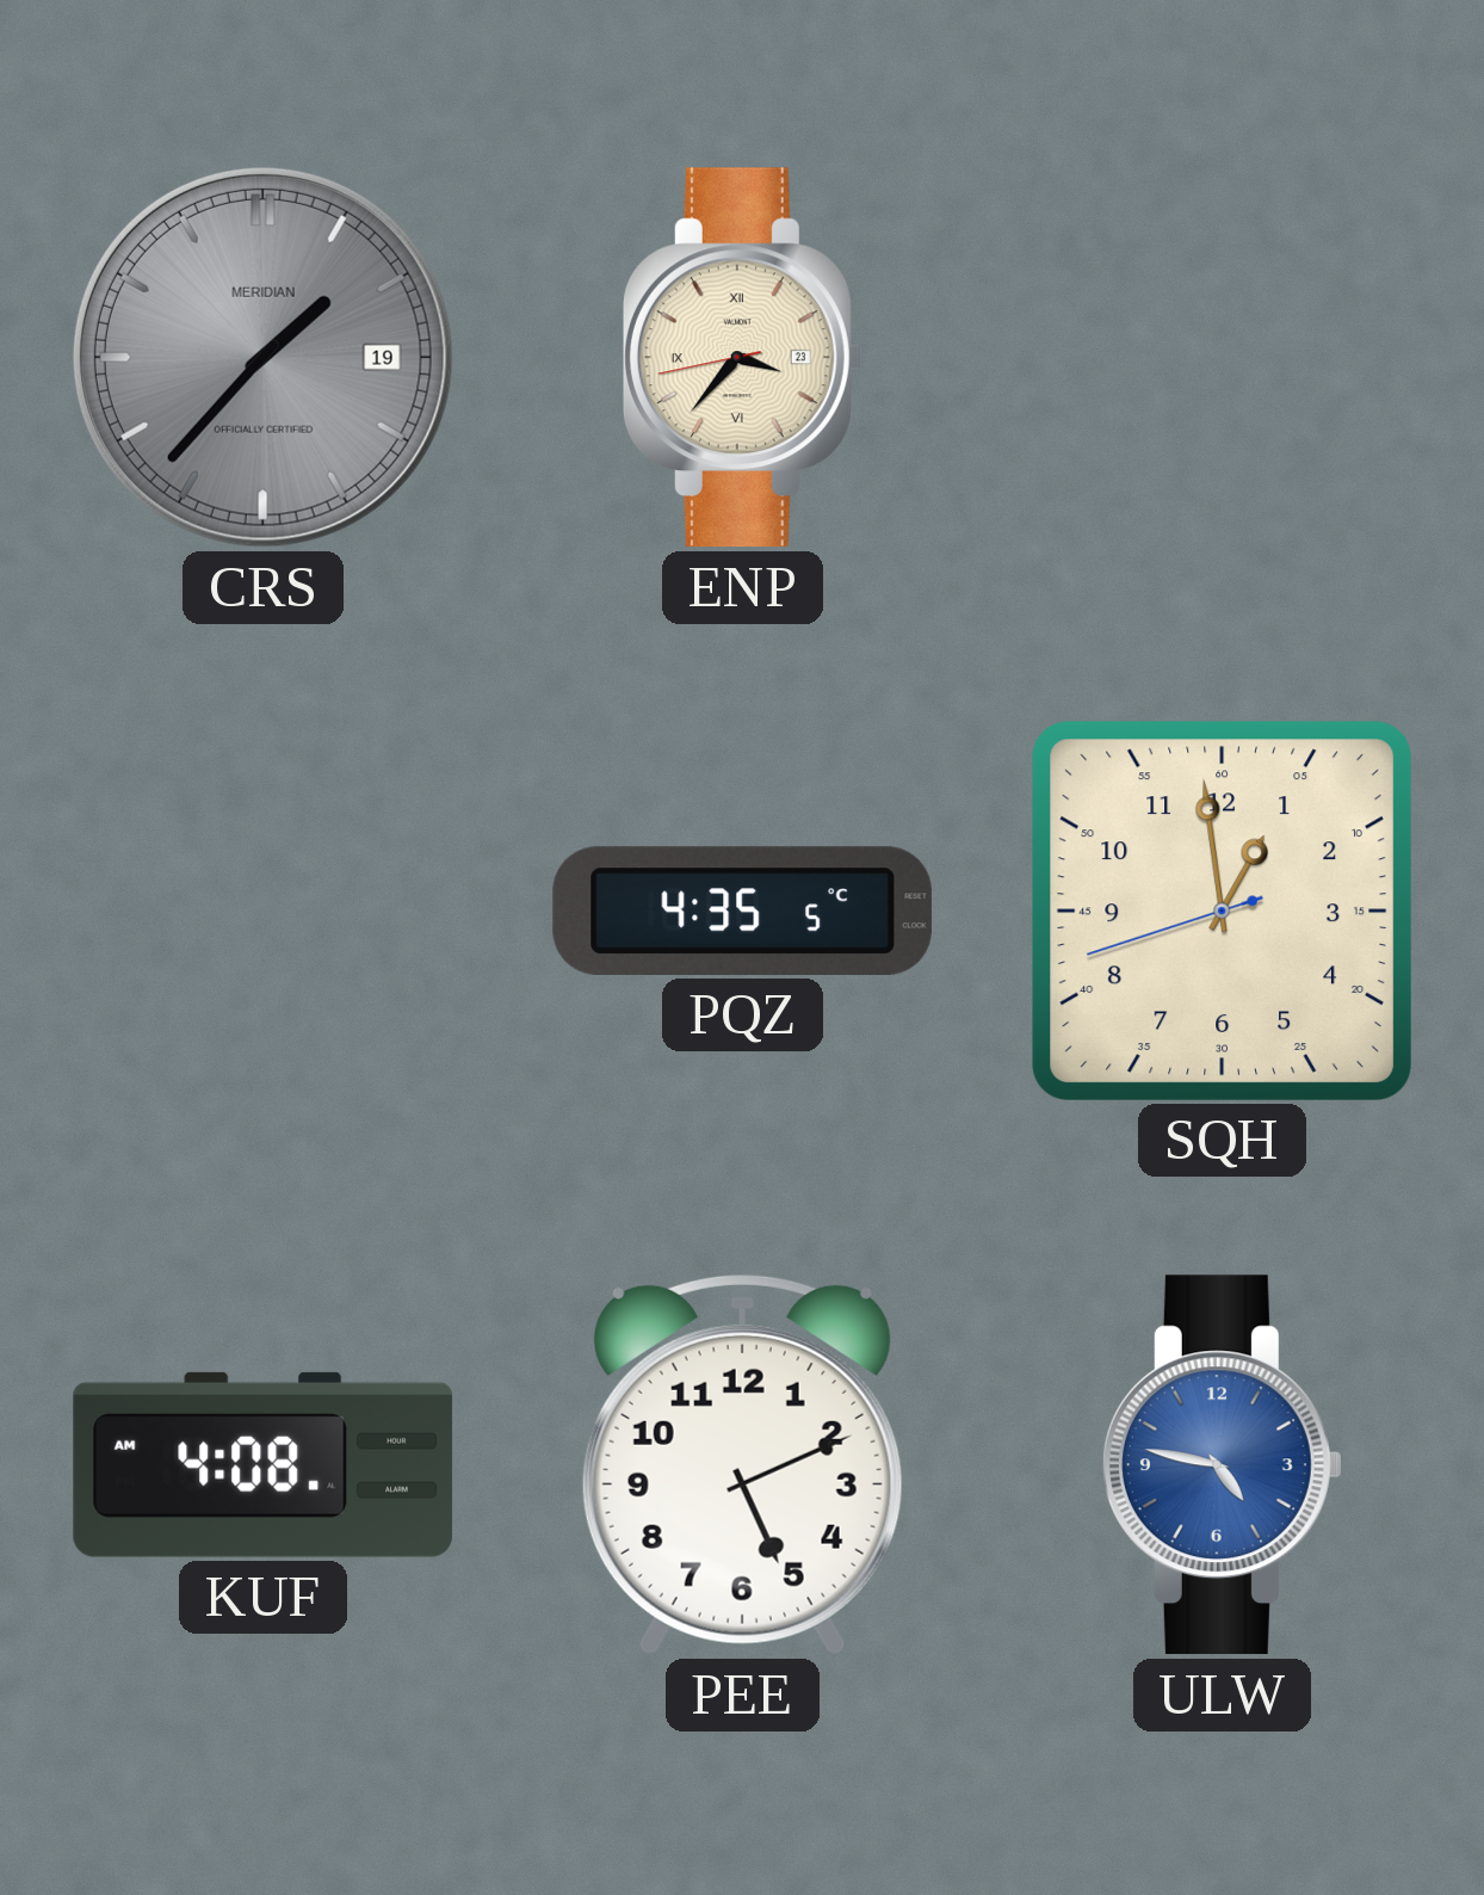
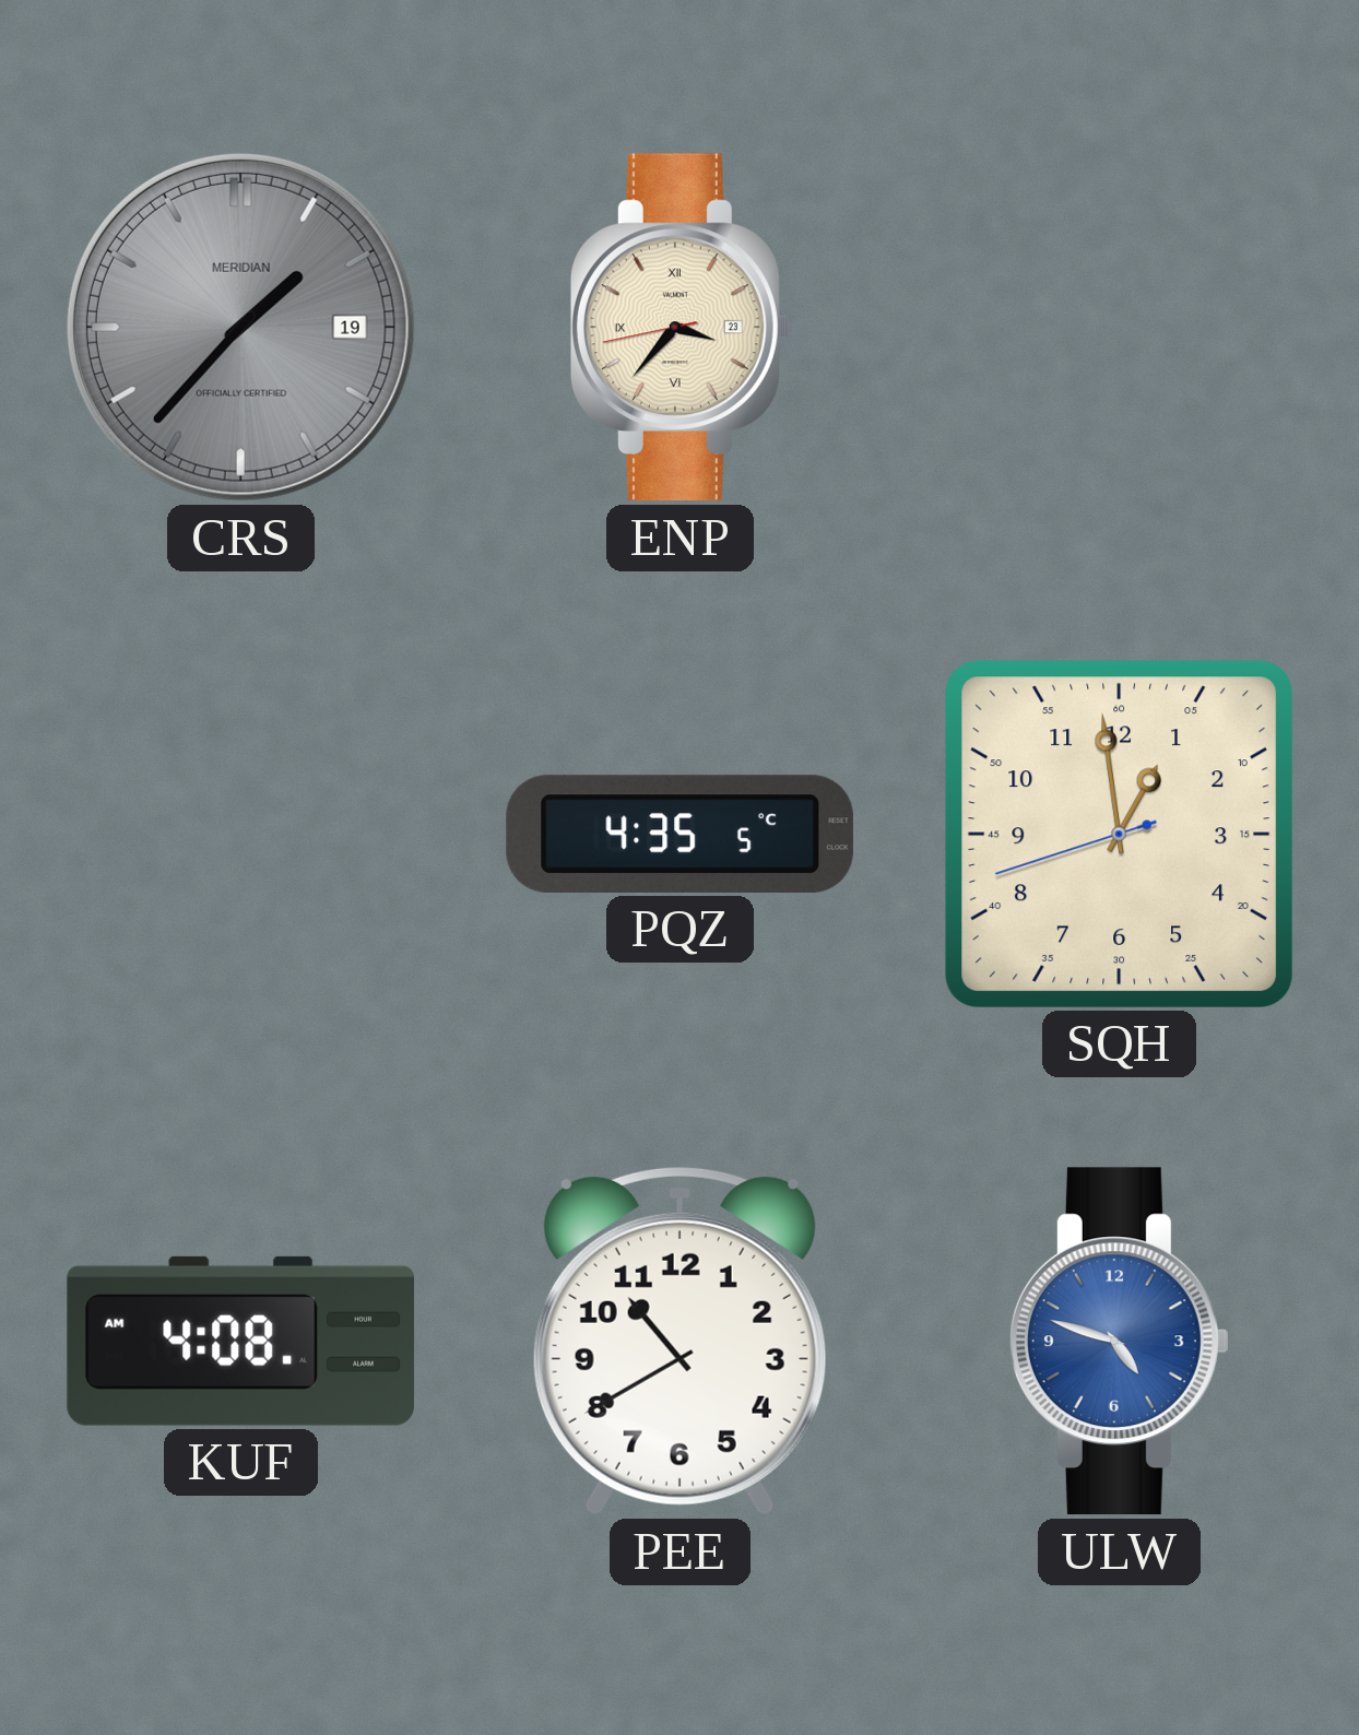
PEE: 5:11 -> 10:40 (679, 1341)
ULW: 4:47 -> 4:48 (1119, 1342)
